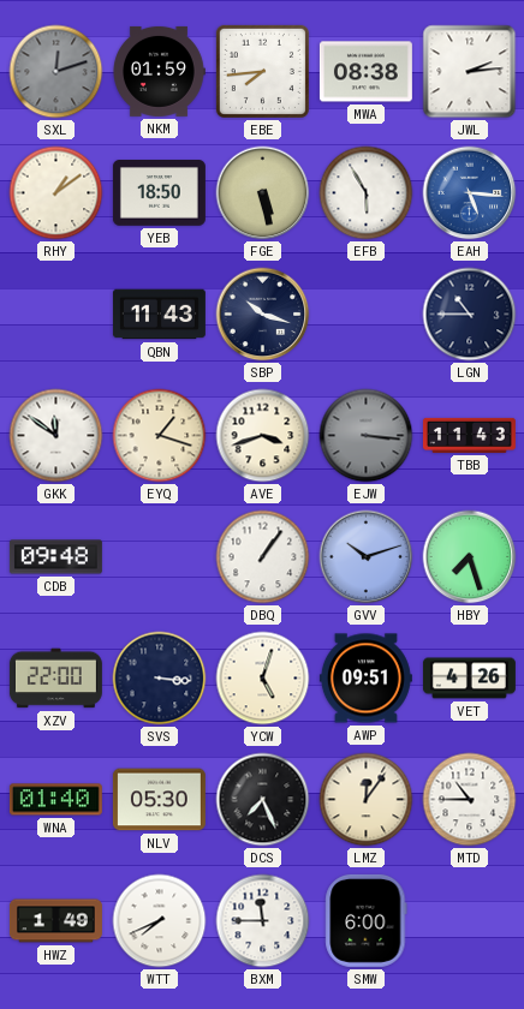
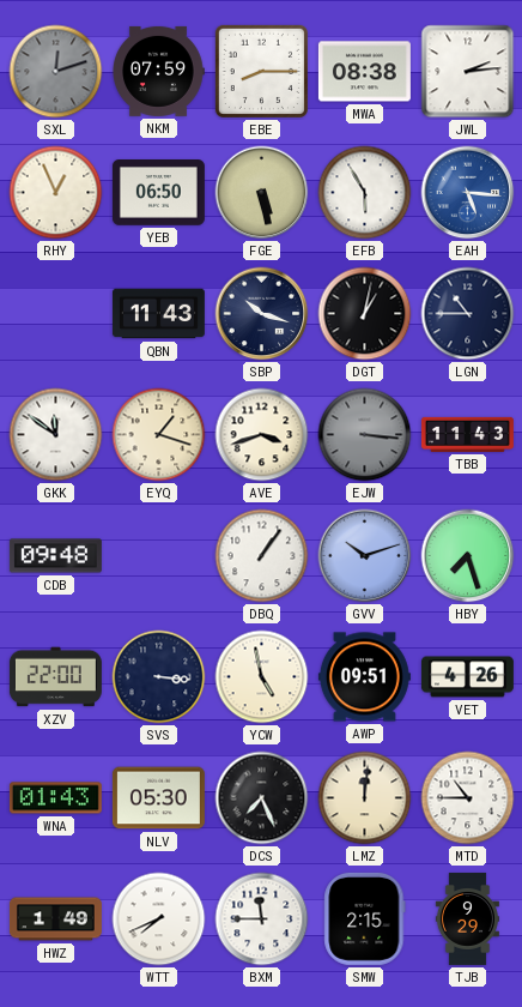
NKM: 01:59 -> 07:59 (158, 71)
EBE: 7:44 -> 8:15 (261, 71)
RHY: 1:09 -> 12:56 (56, 193)
YEB: 18:50 -> 06:50 (158, 193)
DGT: none -> 1:02 (365, 314)
YCW: 5:03 -> 4:58 (262, 677)
WNA: 01:40 -> 01:43 (55, 798)
LMZ: 12:06 -> 12:01 (365, 798)
SMW: 6:00 -> 2:15 (365, 918)
TJB: none -> 9:29 (467, 918)
